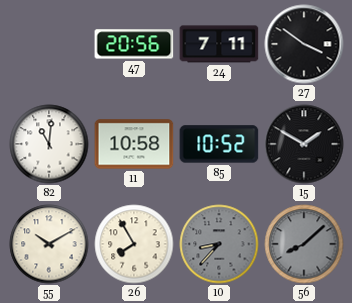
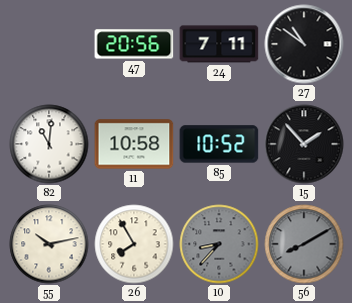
27: 3:51 -> 10:51 (304, 44)
15: 1:50 -> 1:53 (304, 144)
55: 10:10 -> 10:13 (49, 244)
56: 8:08 -> 8:10 (304, 244)
